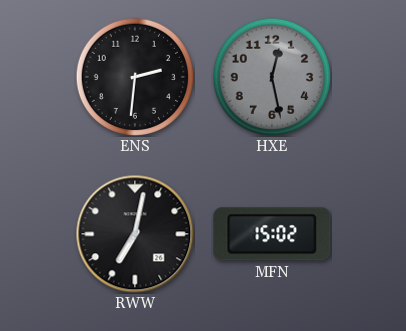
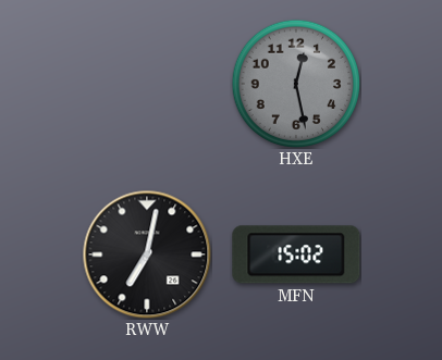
ENS: 2:31 -> none (134, 76)
